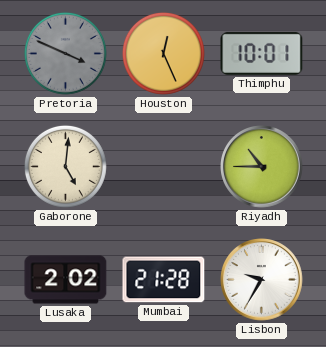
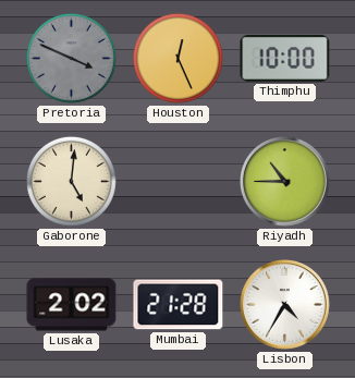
Thimphu: 10:01 -> 10:00 (285, 58)
Lisbon: 9:35 -> 4:35 (285, 305)
